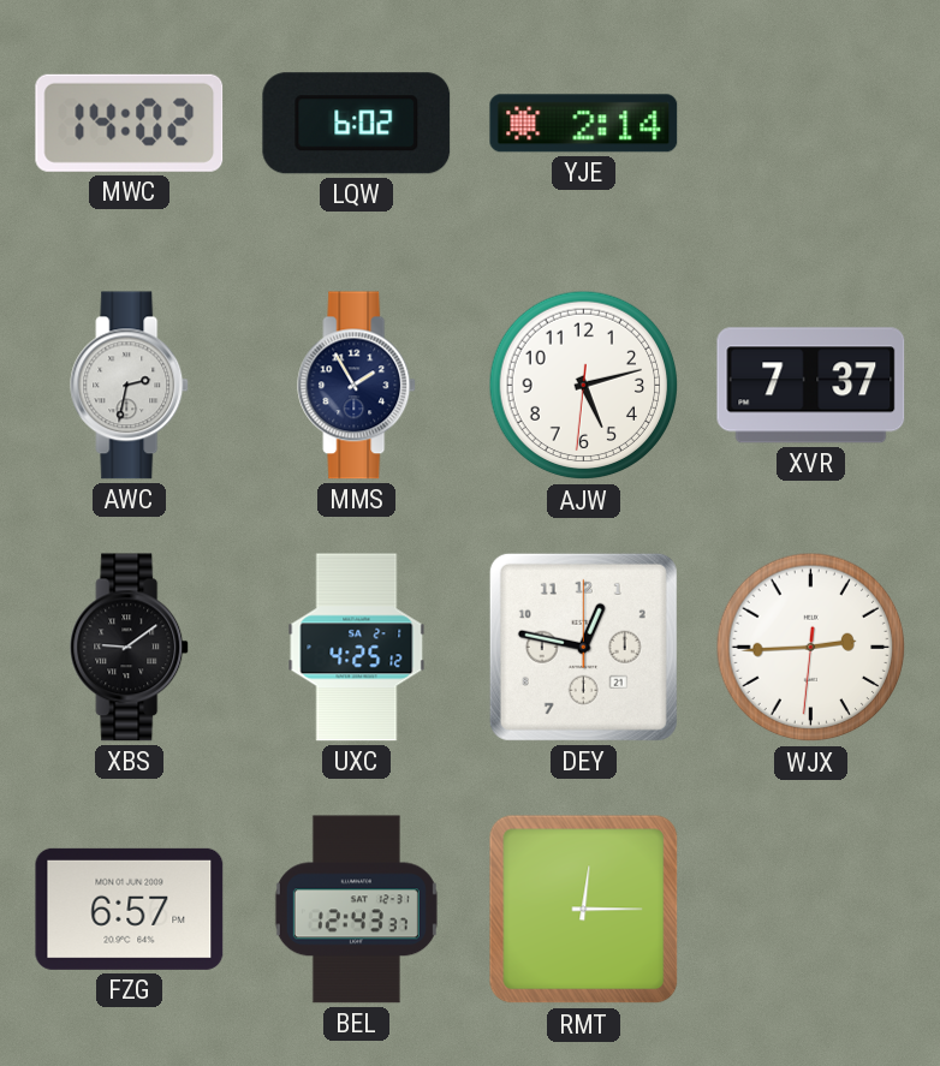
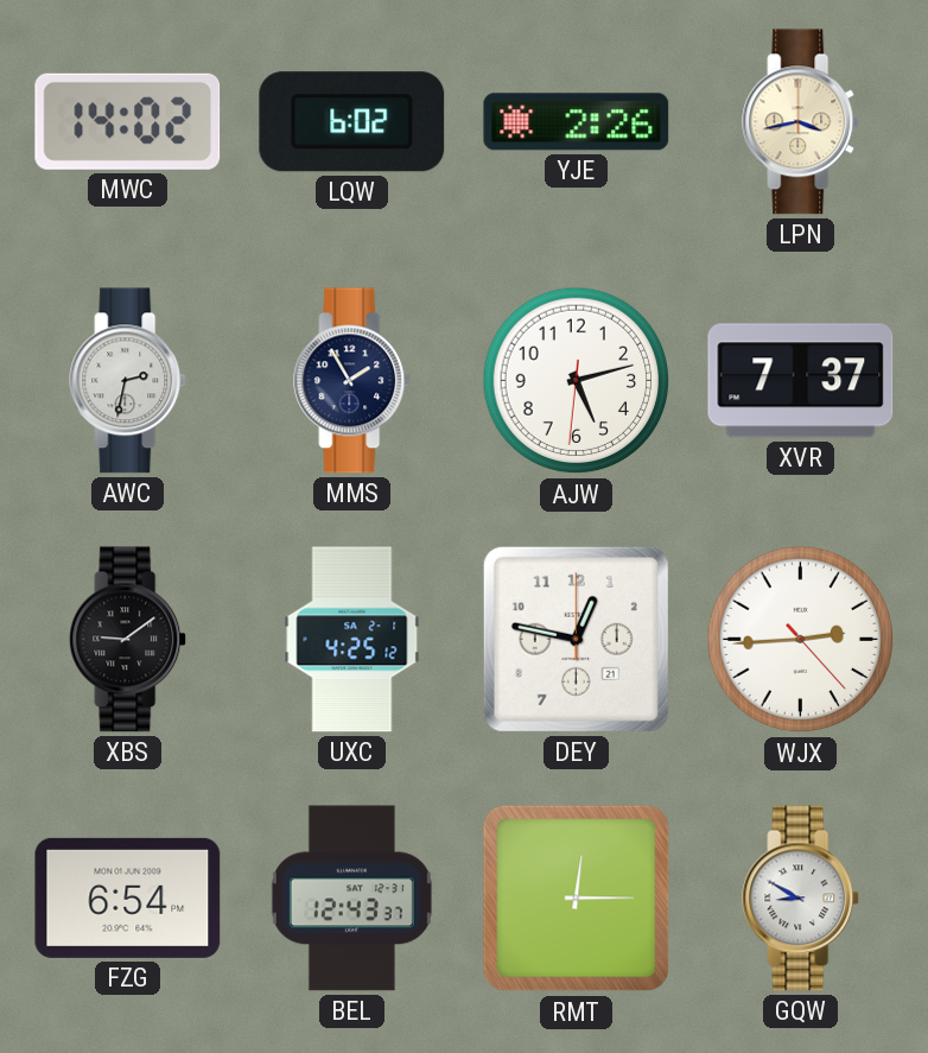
YJE: 2:14 -> 2:26 (577, 122)
LPN: none -> 3:43 (801, 122)
WJX: 2:44:31 -> 2:44:23 (801, 640)
FZG: 6:57 -> 6:54 (128, 897)
GQW: none -> 8:50 (801, 899)
